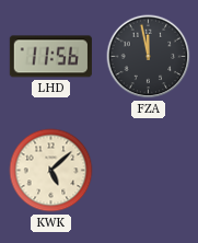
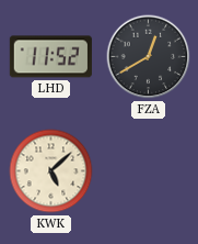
LHD: 11:56 -> 11:52 (50, 57)
FZA: 11:58 -> 12:40 (149, 57)
